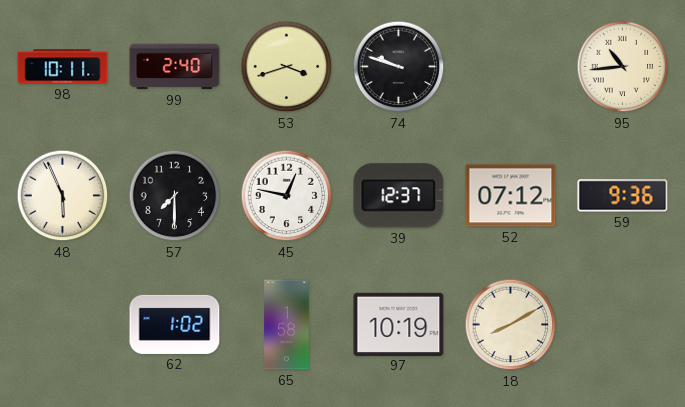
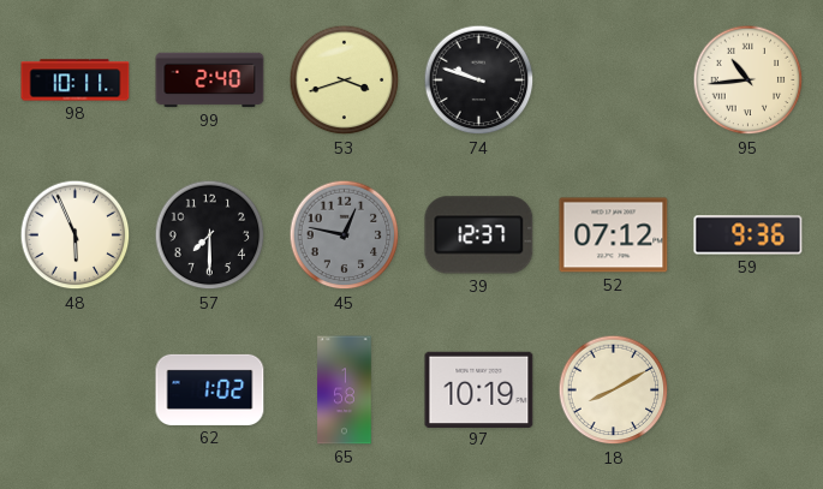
45 dial: white -> grey (345, 235)
